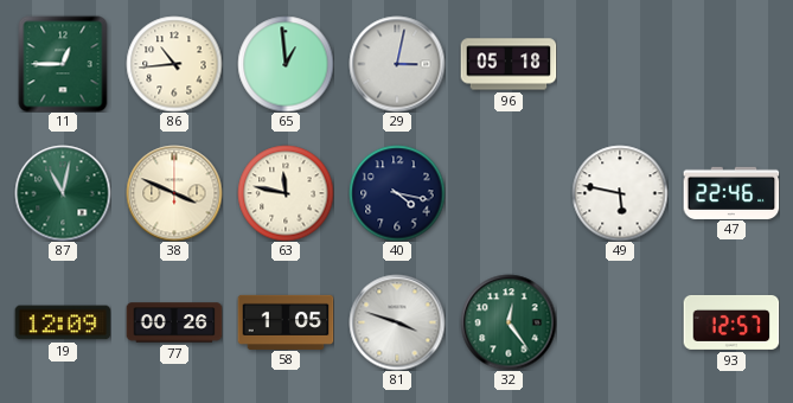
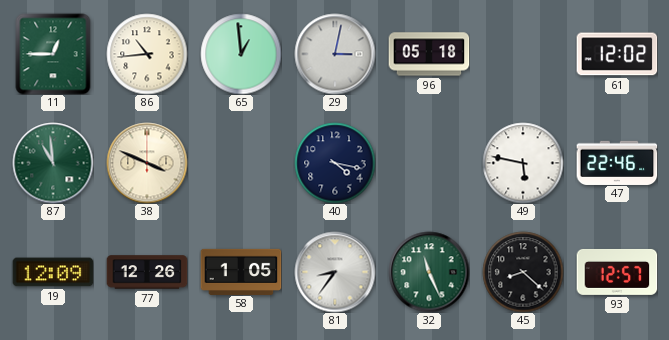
61: none -> 12:02 (617, 54)
87: 11:02 -> 10:59 (53, 163)
63: 11:47 -> none (286, 193)
77: 00:26 -> 12:26 (147, 272)
81: 3:48 -> 8:36 (335, 272)
32: 12:24 -> 11:26 (429, 272)
45: none -> 8:22 (523, 272)
